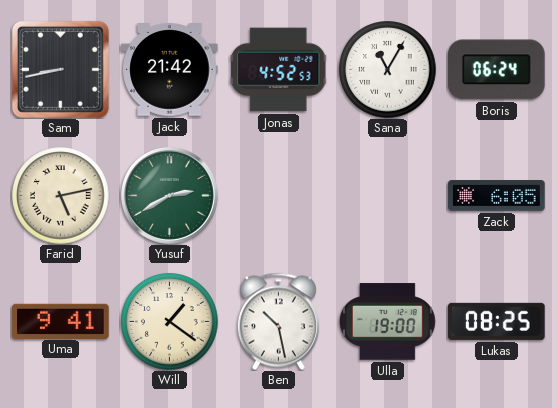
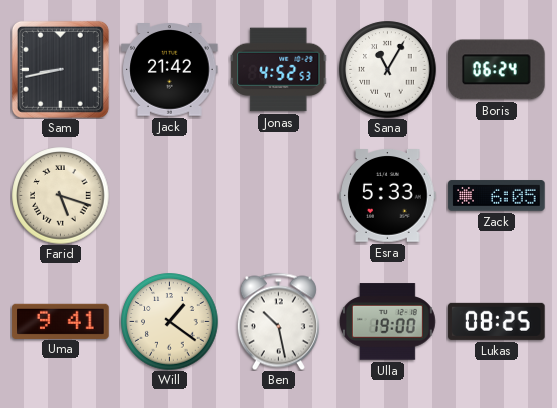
Farid: 5:13 -> 5:18 (61, 196)
Yusuf: 2:40 -> none (169, 195)
Esra: none -> 5:33 (388, 196)
